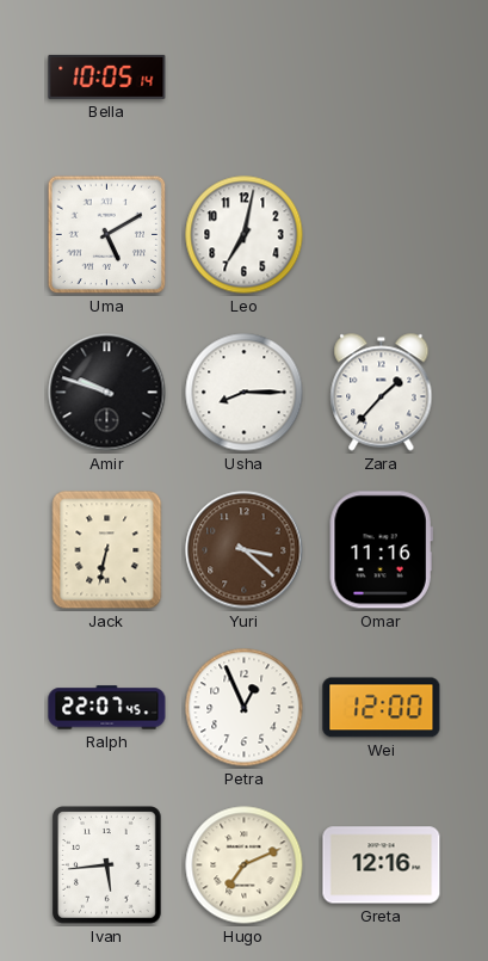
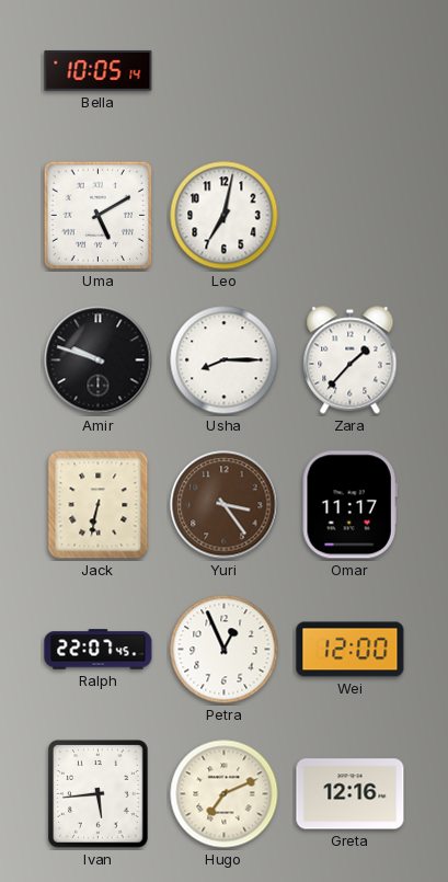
Yuri: 3:22 -> 3:24 (225, 505)
Omar: 11:16 -> 11:17 (349, 505)
